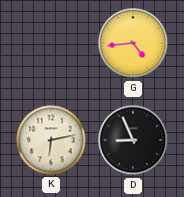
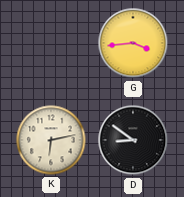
G: 4:44 -> 3:44 (133, 43)
D: 8:56 -> 8:51 (133, 140)
